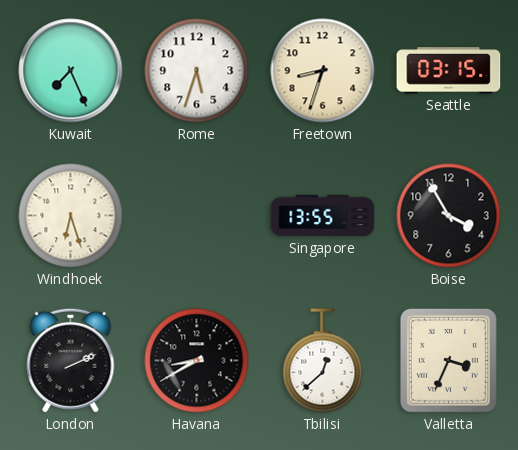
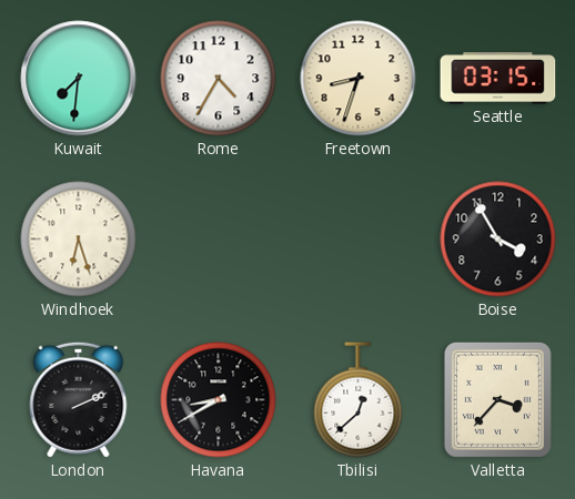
Kuwait: 7:26 -> 7:31 (79, 79)
Rome: 5:33 -> 4:35 (219, 79)
Singapore: 13:55 -> none (323, 216)
Valletta: 3:34 -> 3:37 (497, 399)
